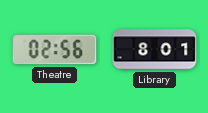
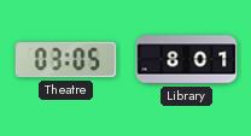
Theatre: 02:56 -> 03:05 (66, 60)
